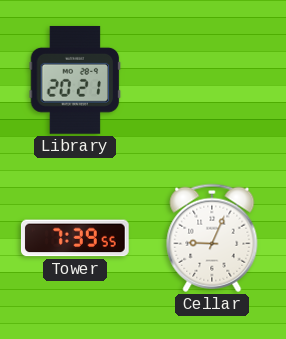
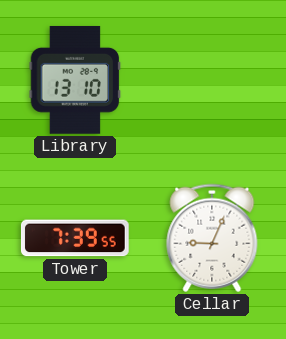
Library: 20:21 -> 13:10 (75, 80)
